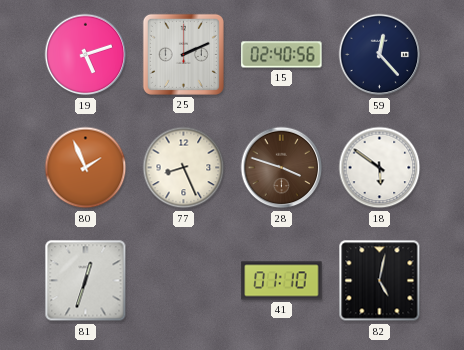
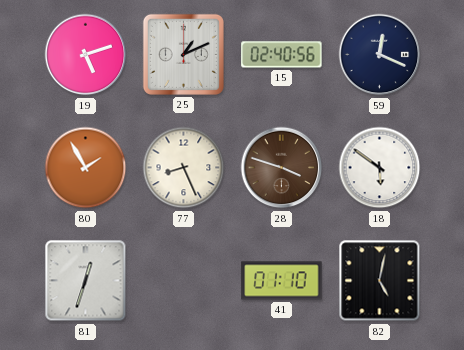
25: 2:11 -> 1:11 (183, 54)
59: 12:23 -> 12:19 (380, 55)
80: 1:56 -> 1:55 (86, 168)
